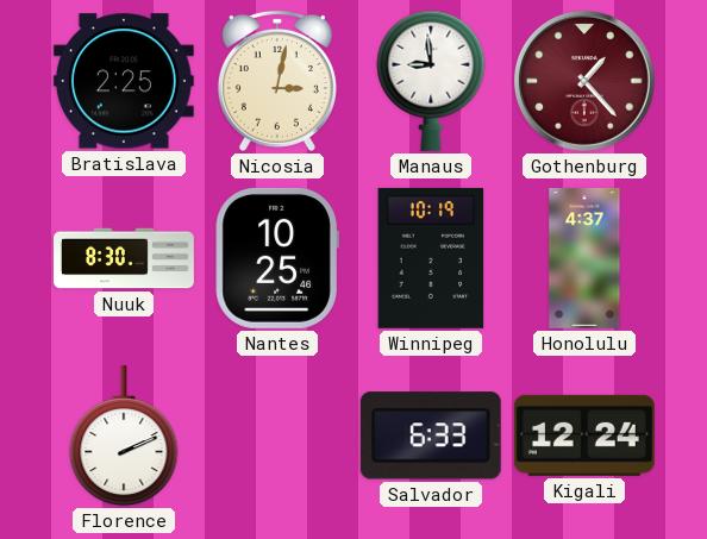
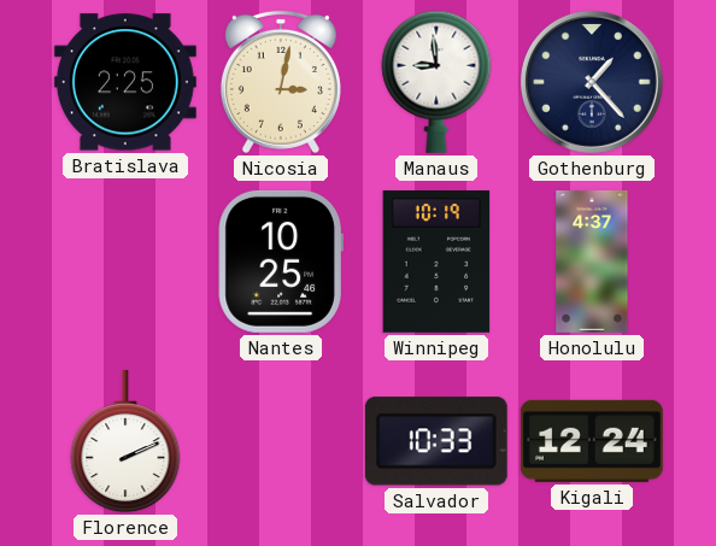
Gothenburg dial: burgundy -> navy (592, 82)
Nuuk: 8:30 -> none (125, 258)
Salvador: 6:33 -> 10:33 (436, 441)
